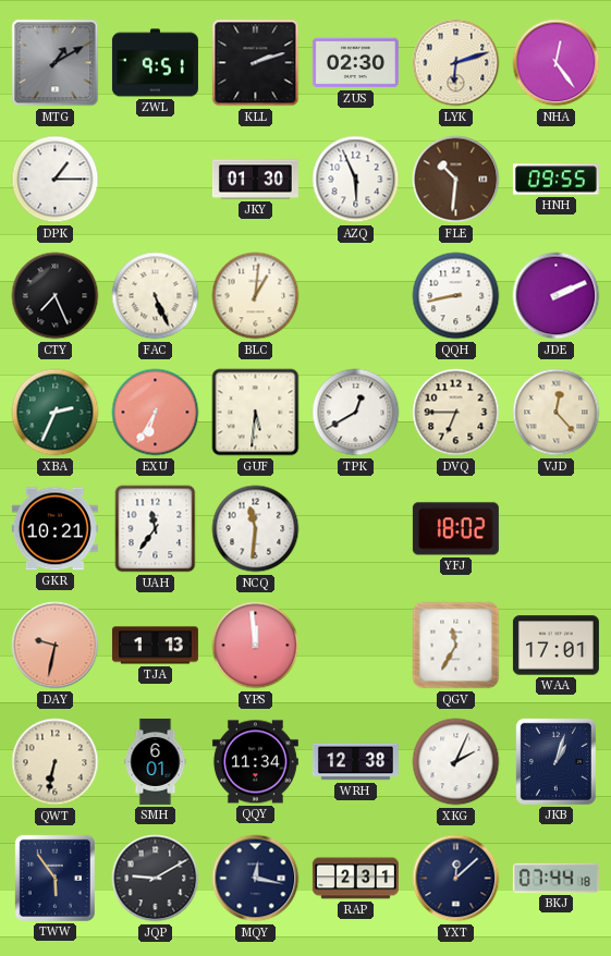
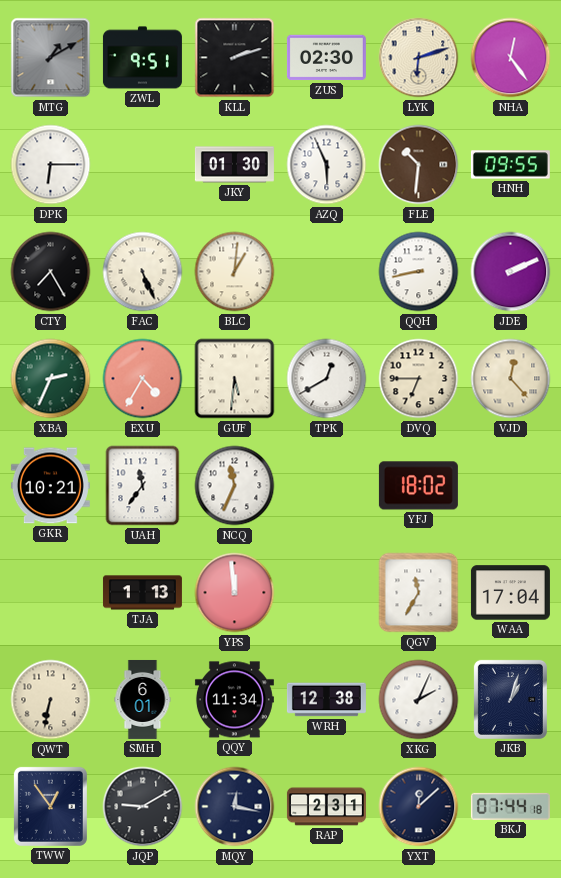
DPK: 1:15 -> 6:15 (51, 165)
CTY: 7:26 -> 7:25 (51, 272)
EXU: 6:35 -> 4:35 (143, 379)
NCQ: 11:31 -> 11:34 (235, 486)
DAY: 9:32 -> none (56, 646)
WAA: 17:01 -> 17:04 (510, 593)
TWW: 5:54 -> 12:54 (50, 806)
